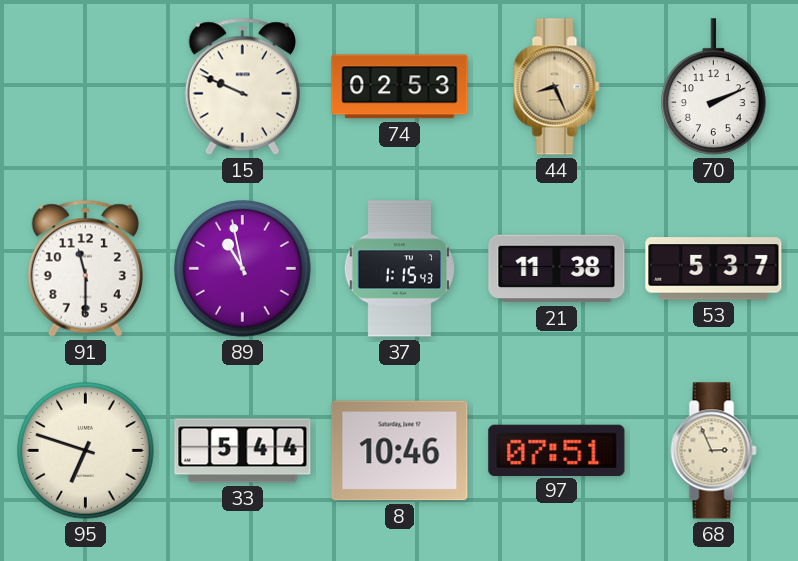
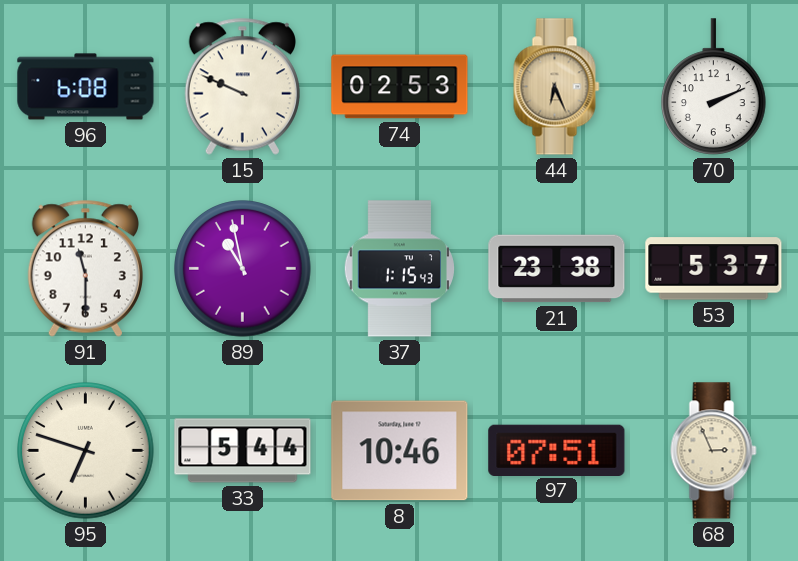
96: none -> 6:08 (86, 87)
44: 8:26 -> 6:26 (557, 87)
21: 11:38 -> 23:38 (557, 269)
